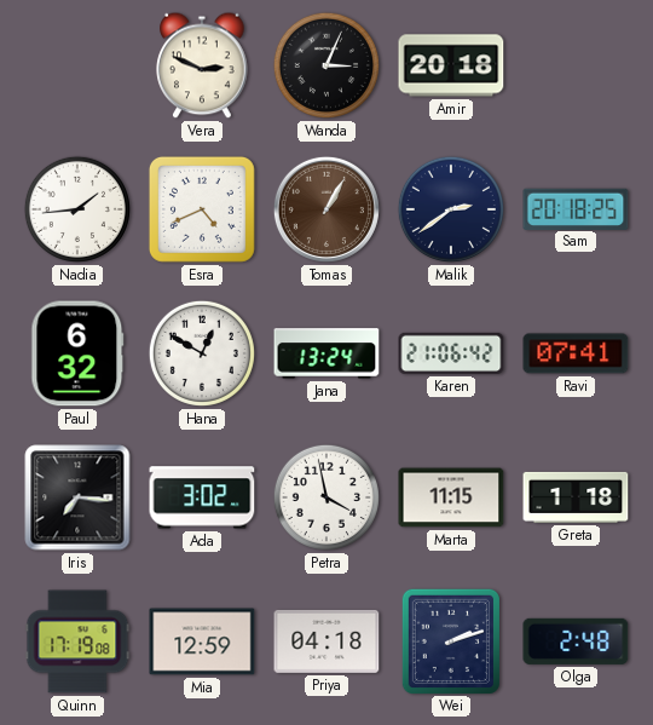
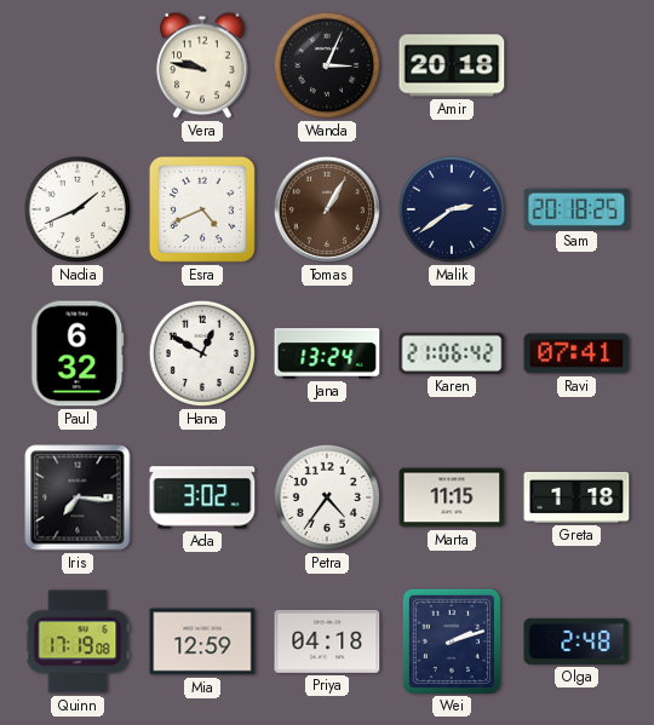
Vera: 2:49 -> 9:47 (202, 65)
Nadia: 1:44 -> 1:41 (78, 209)
Petra: 3:58 -> 4:36 (327, 497)
